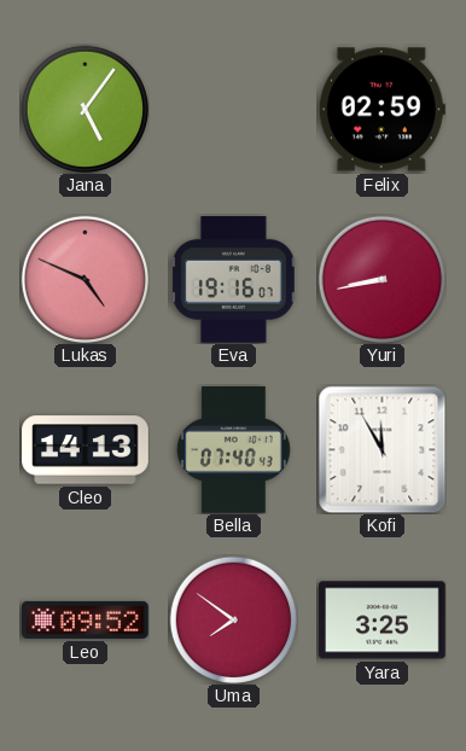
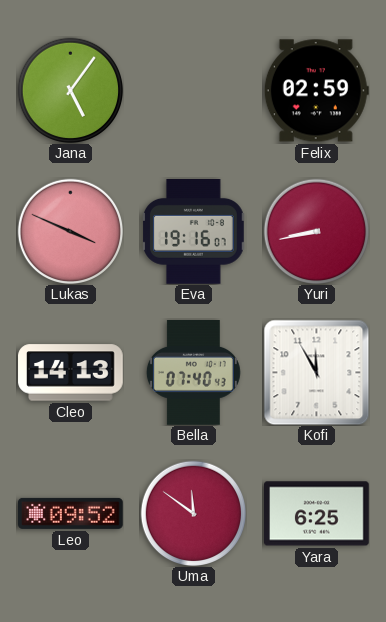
Lukas: 4:49 -> 3:49 (70, 231)
Uma: 7:51 -> 11:51 (193, 513)
Yara: 3:25 -> 6:25 (317, 514)
